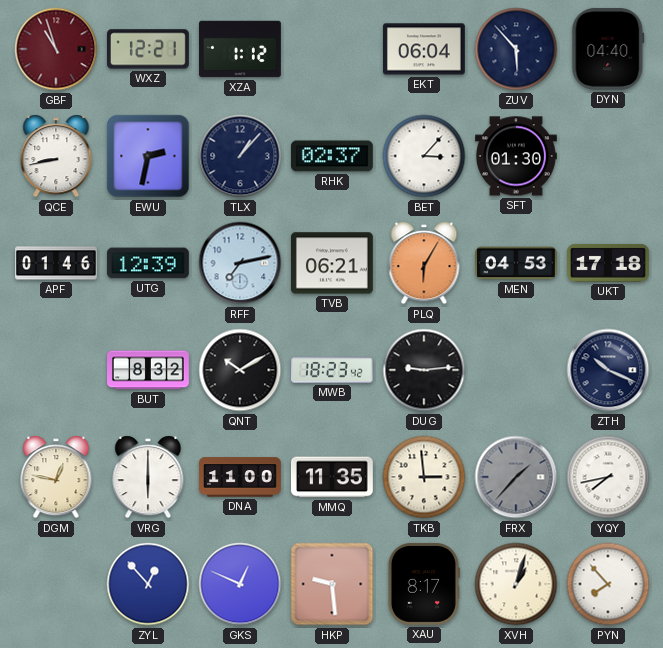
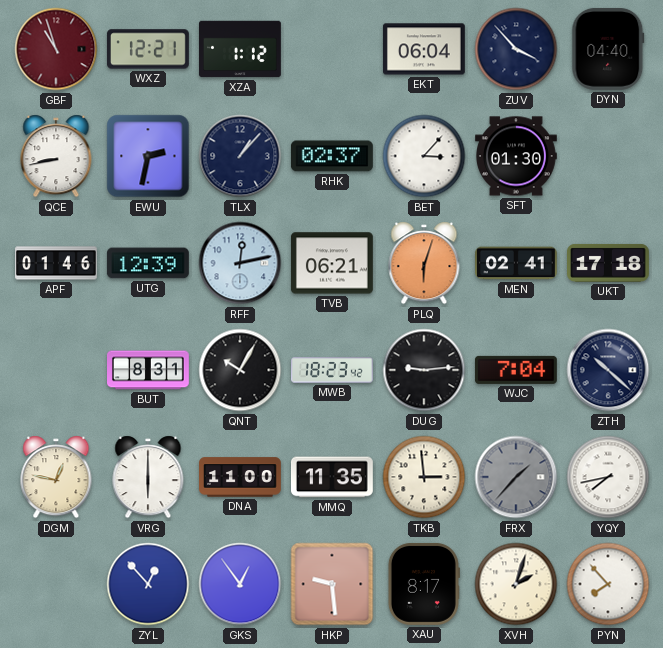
ZUV: 5:53 -> 3:53 (516, 49)
RFF: 7:13 -> 12:13 (240, 263)
PLQ: 6:05 -> 6:03 (424, 263)
MEN: 04:53 -> 02:41 (517, 263)
BUT: 8:32 -> 8:31 (149, 370)
QNT: 10:10 -> 10:05 (240, 370)
WJC: none -> 7:04 (516, 370)
ZTH: 10:19 -> 10:22 (608, 370)
GKS: 12:49 -> 12:54 (240, 584)
XVH: 1:03 -> 2:03 (516, 584)
